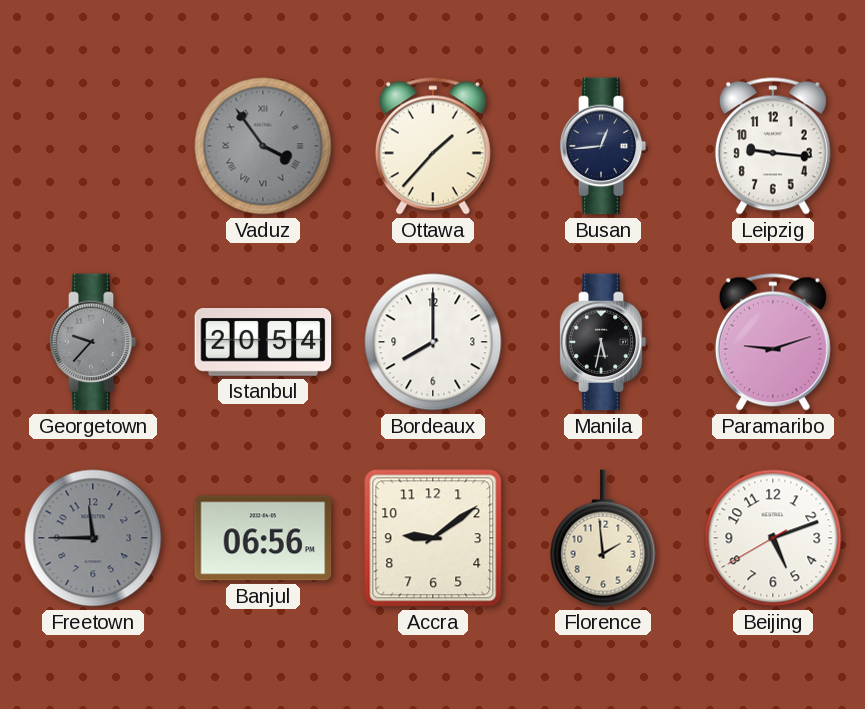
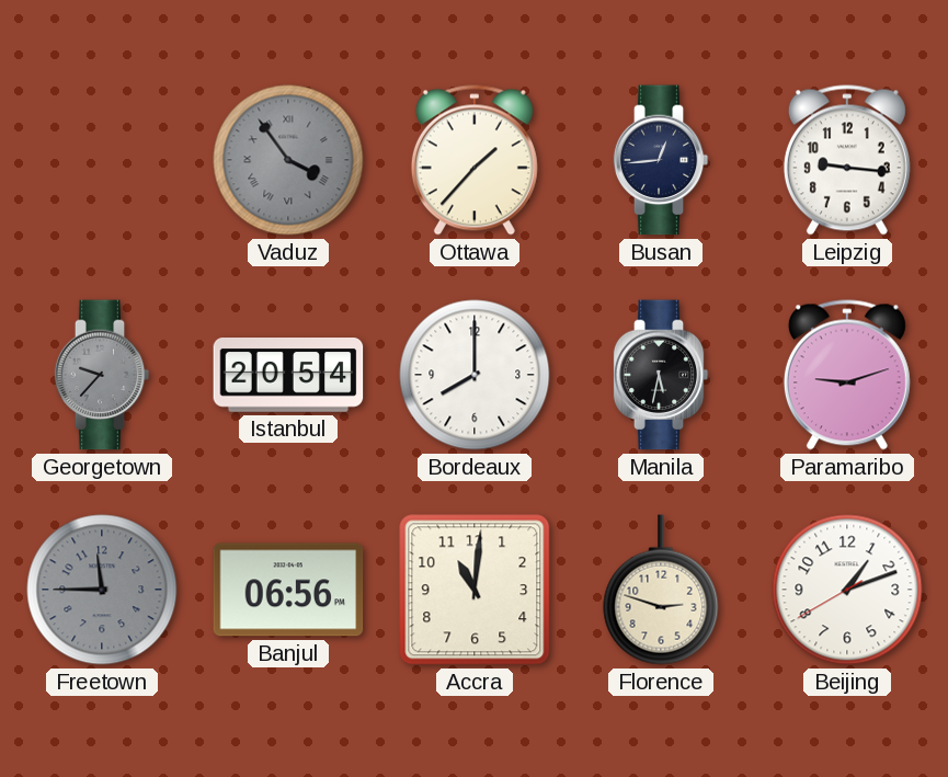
Accra: 9:09 -> 11:01 (475, 590)
Florence: 1:59 -> 2:48 (661, 590)
Beijing: 5:11 -> 1:11 (847, 590)
